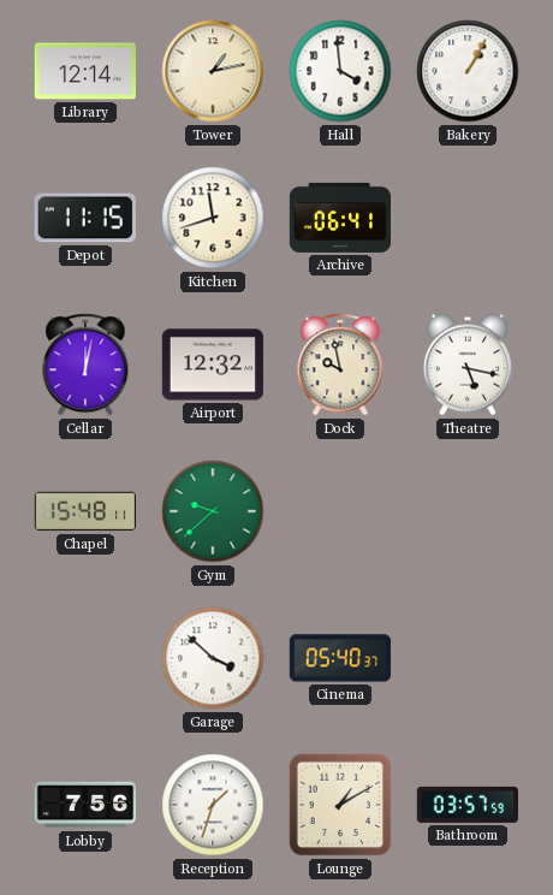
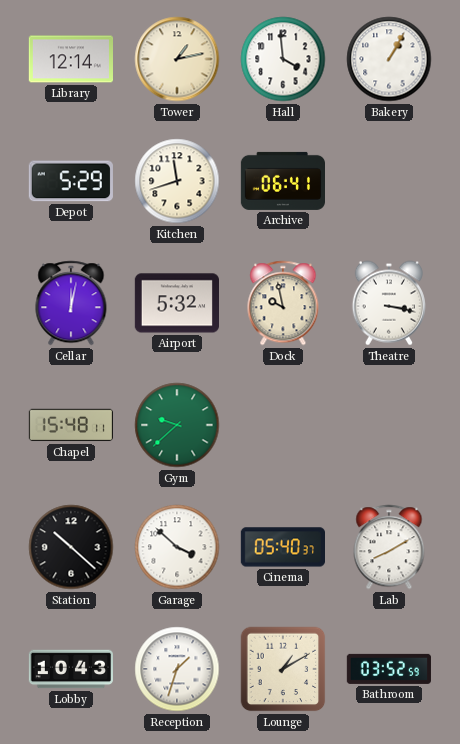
Depot: 11:15 -> 5:29 (71, 181)
Airport: 12:32 -> 5:32 (176, 303)
Theatre: 5:17 -> 3:17 (389, 303)
Station: none -> 10:22 (71, 547)
Lab: none -> 8:10 (389, 547)
Lobby: 7:56 -> 10:43 (70, 669)
Bathroom: 03:57 -> 03:52 (389, 669)
